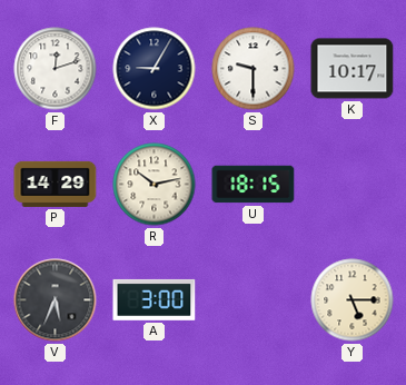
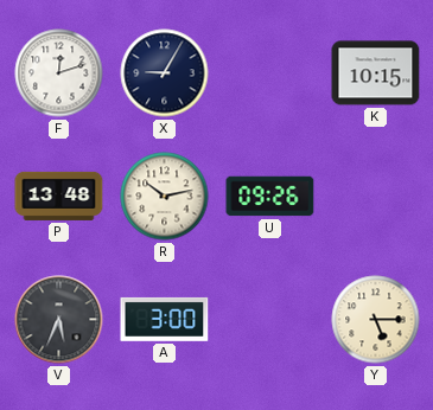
S: 9:30 -> none (254, 69)
K: 10:17 -> 10:15 (376, 73)
P: 14:29 -> 13:48 (59, 196)
U: 18:15 -> 09:26 (270, 197)
